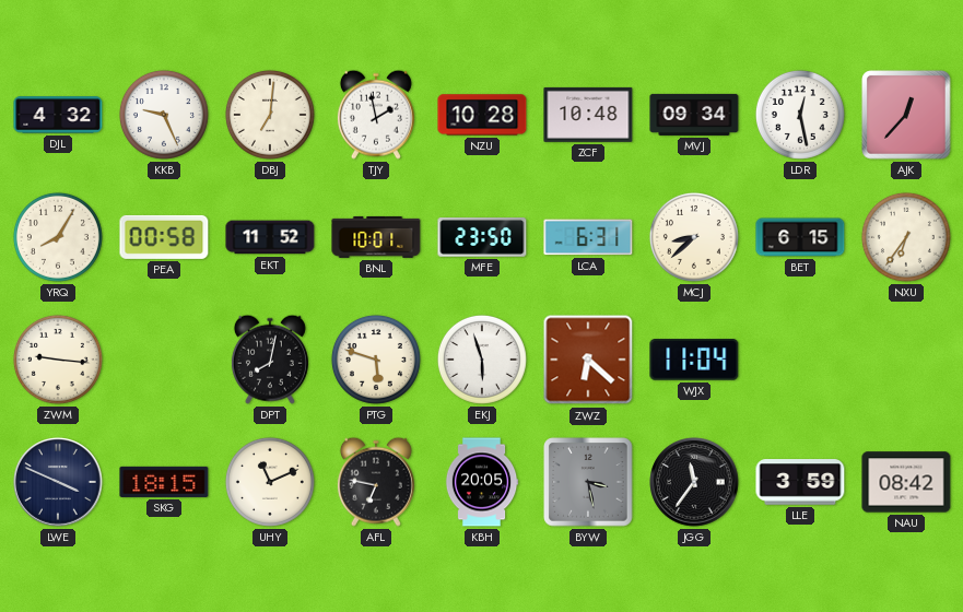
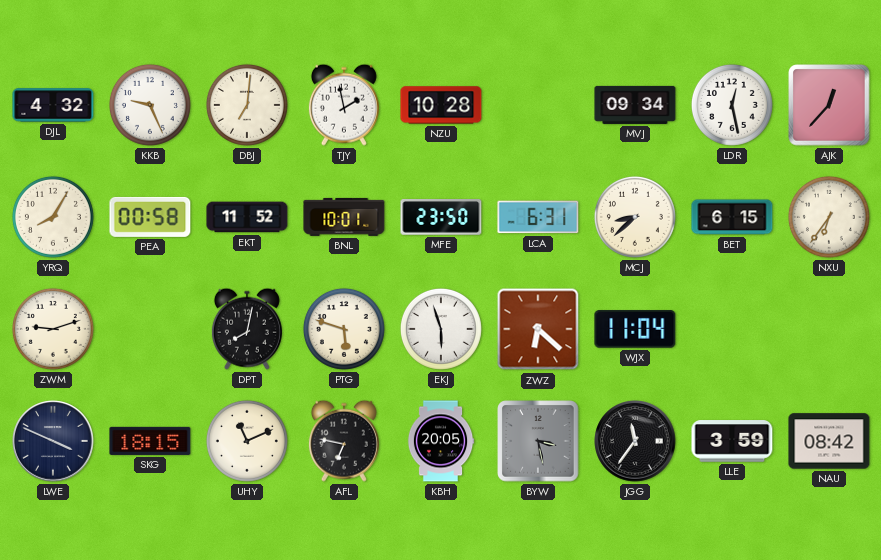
ZCF: 10:48 -> none (588, 115)
ZWM: 9:16 -> 9:12 (53, 329)
